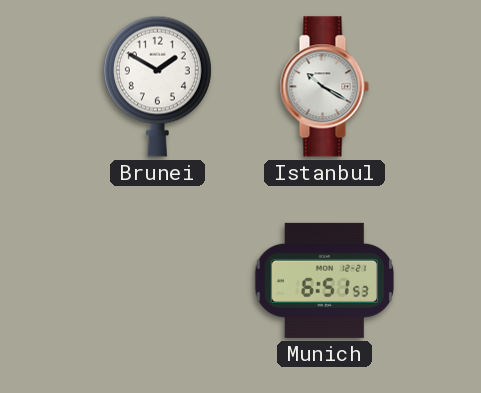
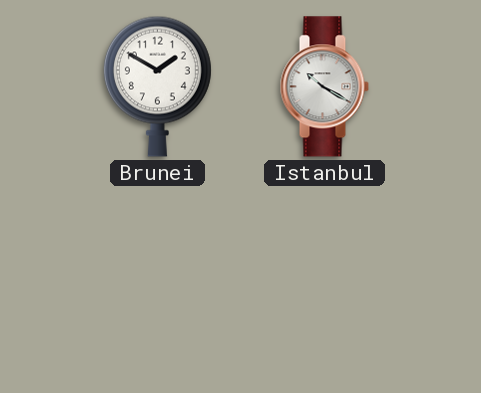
Munich: 6:51 -> none (325, 280)
